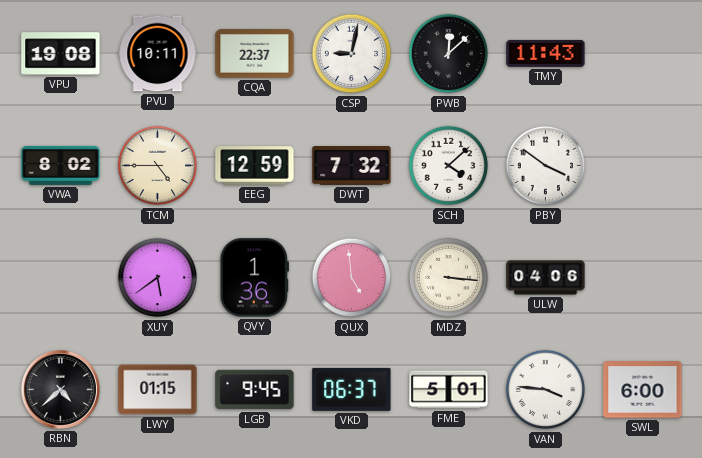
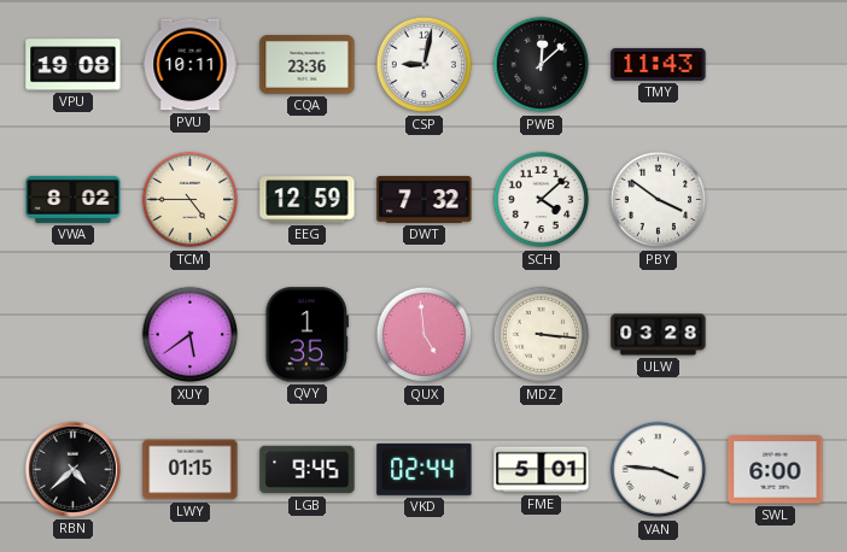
CQA: 22:37 -> 23:36 (308, 65)
QVY: 1:36 -> 1:35 (306, 335)
ULW: 04:06 -> 03:28 (659, 335)
VKD: 06:37 -> 02:44 (425, 469)
